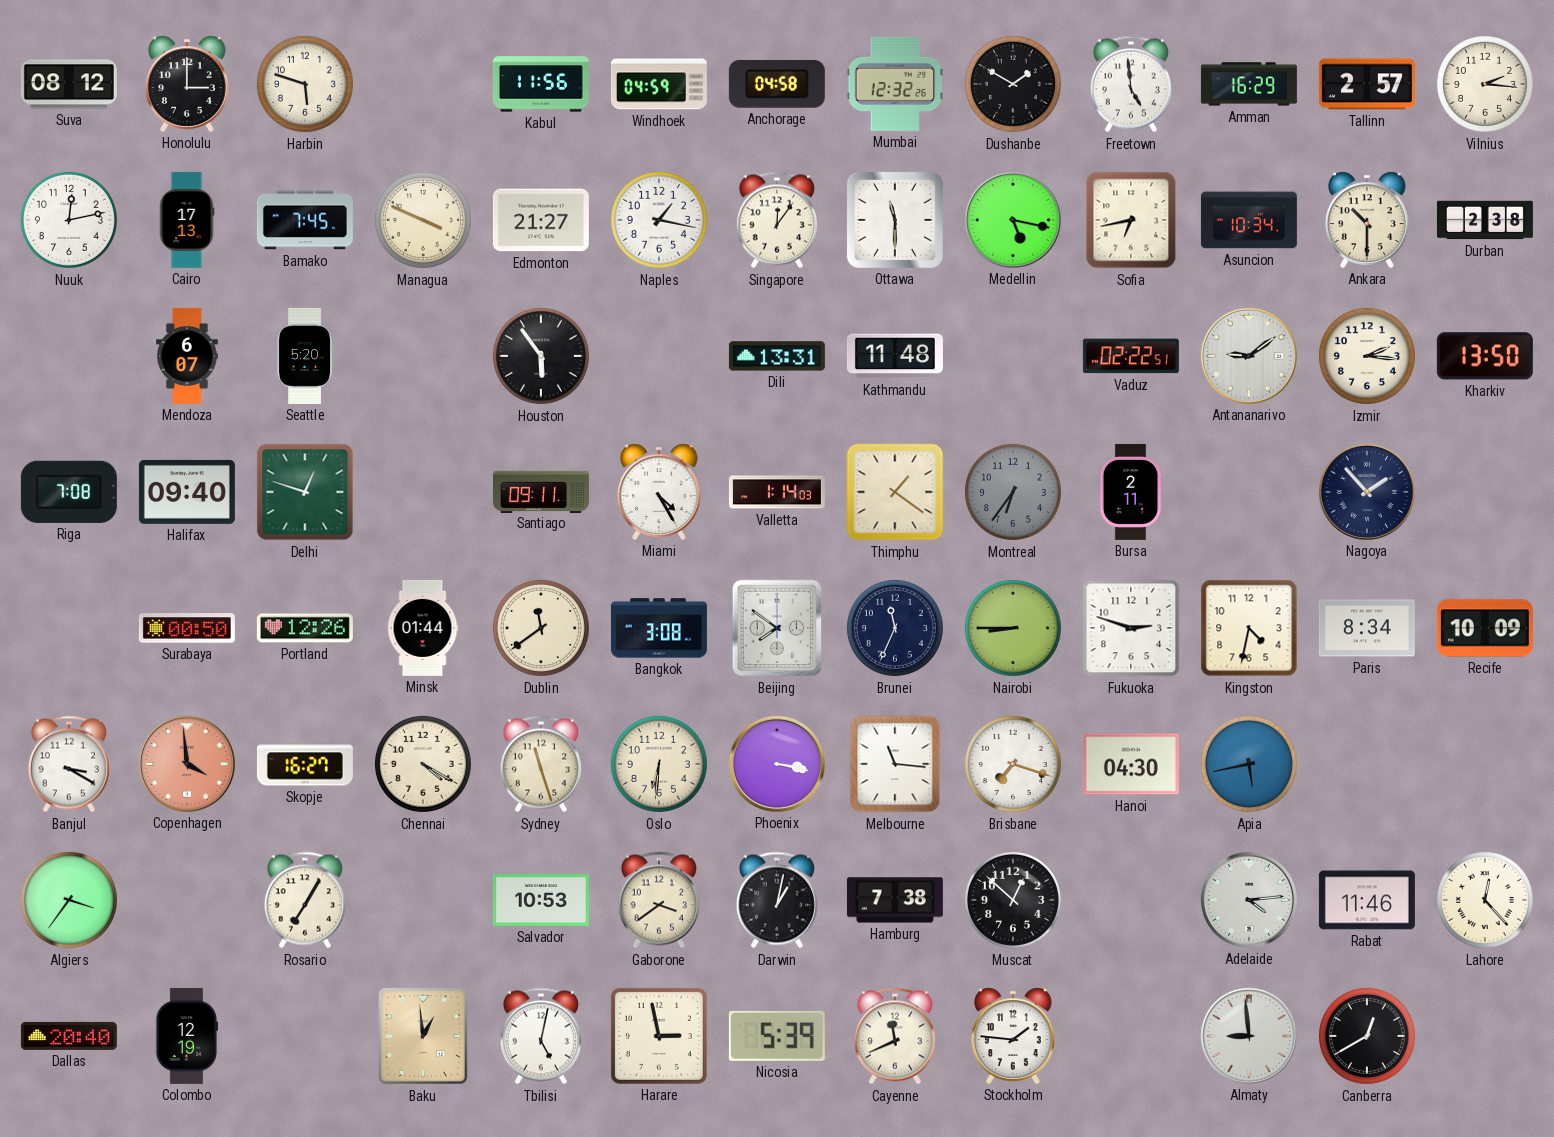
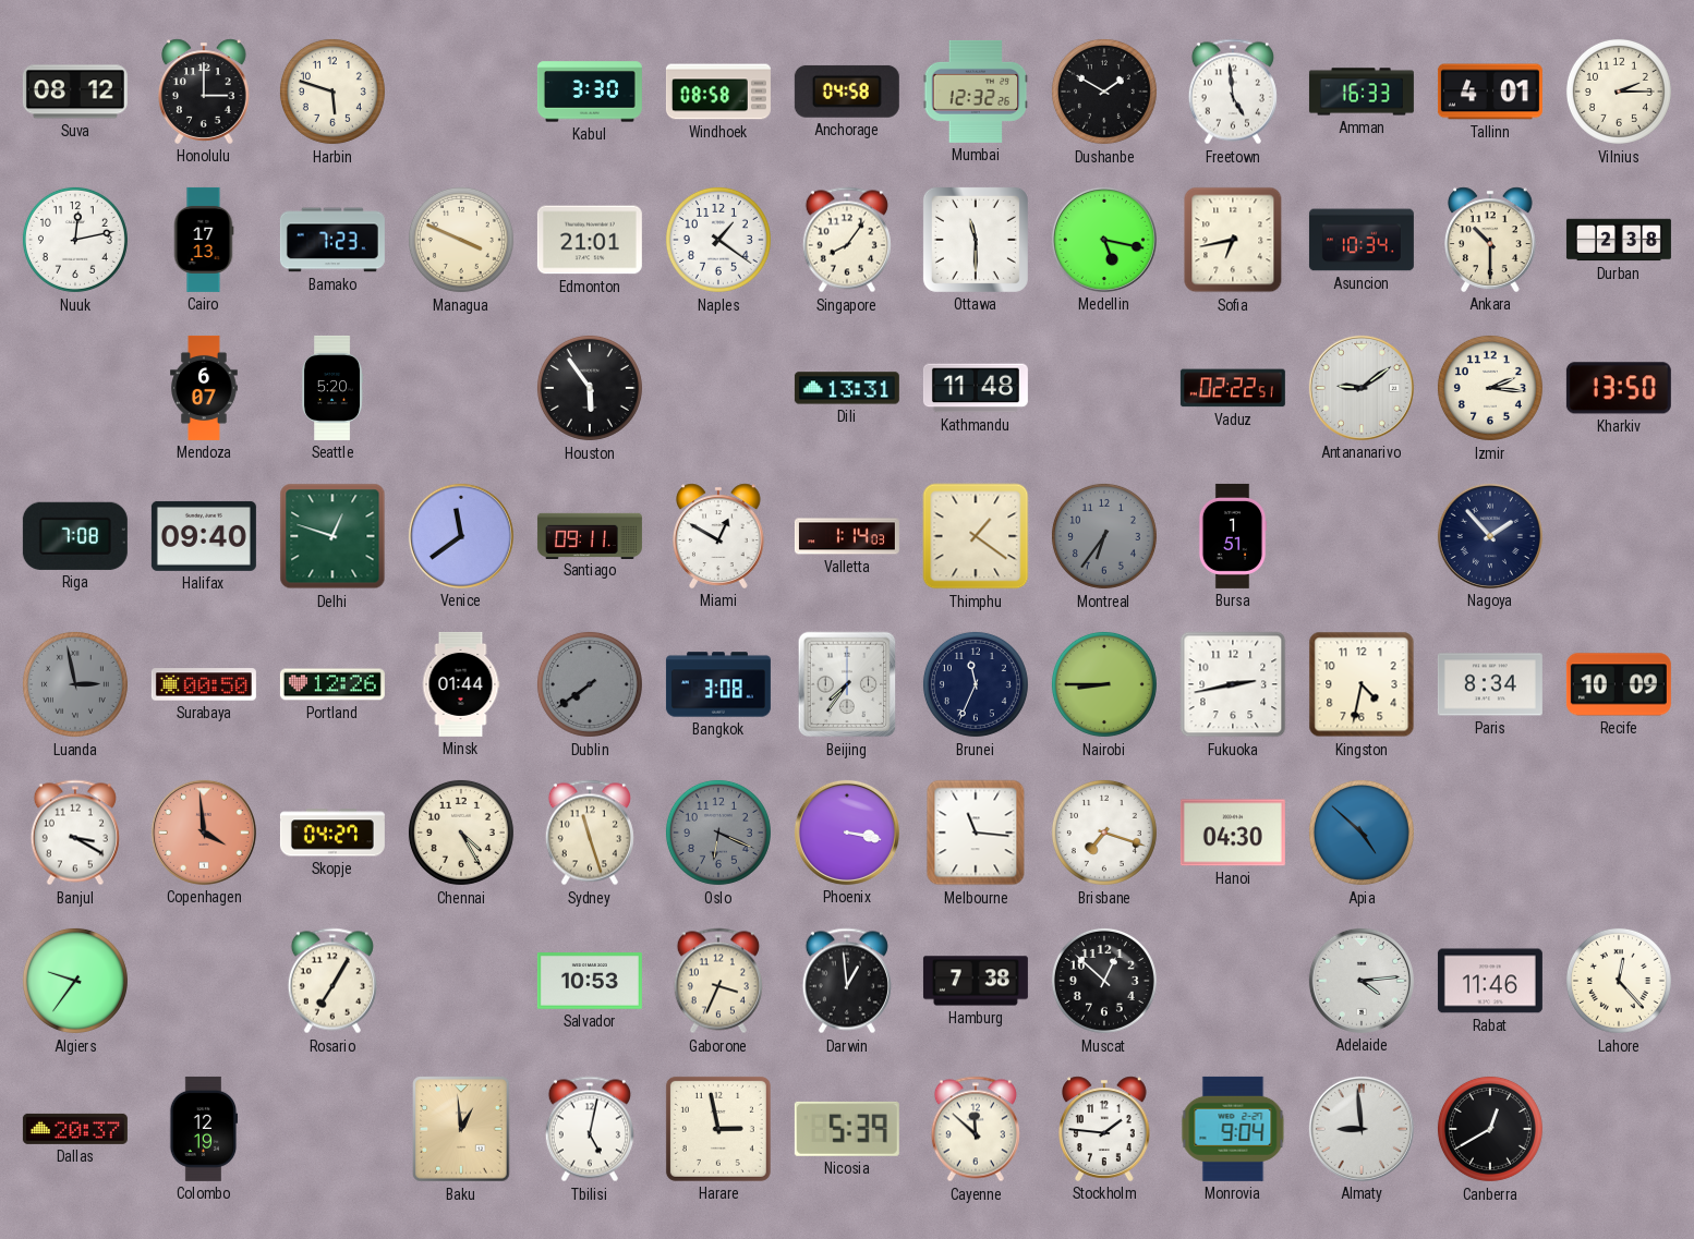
Kabul: 11:56 -> 3:30 (590, 92)
Windhoek: 04:59 -> 08:58 (718, 92)
Amman: 16:29 -> 16:33 (1362, 92)
Tallinn: 2:57 -> 4:01 (1490, 92)
Vilnius: 2:16 -> 2:15 (1619, 92)
Bamako: 7:45 -> 7:23 (332, 240)
Edmonton: 21:27 -> 21:01 (590, 240)
Naples: 1:17 -> 1:21 (718, 240)
Singapore: 12:06 -> 8:06 (847, 240)
Venice: none -> 11:39 (461, 536)
Miami: 4:25 -> 12:50 (719, 536)
Bursa: 2:11 -> 1:51 (1233, 536)
Luanda: none -> 2:58 (75, 684)
Dublin: 11:39 -> 7:39 (590, 684)
Dublin dial: cream -> grey (590, 684)
Beijing: 7:51 -> 7:36 (847, 684)
Fukuoka: 2:48 -> 2:43 (1233, 684)
Skopje: 16:27 -> 04:27 (332, 833)
Chennai: 4:20 -> 4:25 (461, 833)
Oslo: 6:31 -> 6:19 (718, 833)
Oslo dial: cream -> grey (718, 833)
Apia: 5:43 -> 4:52 (1362, 833)
Algiers: 3:36 -> 9:36 (75, 981)
Gaborone: 3:39 -> 3:34 (718, 981)
Darwin: 1:02 -> 12:59 (847, 981)
Dallas: 20:40 -> 20:37 (75, 1129)
Cayenne: 11:41 -> 11:52 (976, 1129)
Monrovia: none -> 9:04 (1233, 1129)
